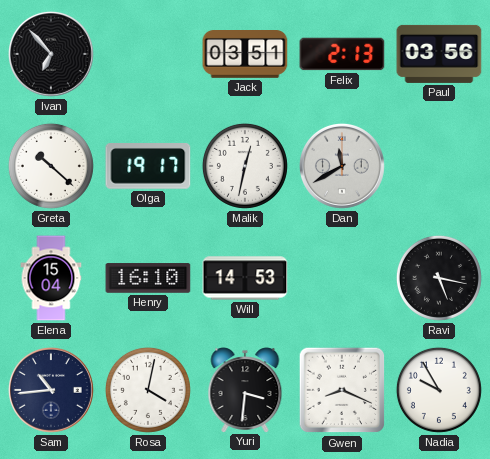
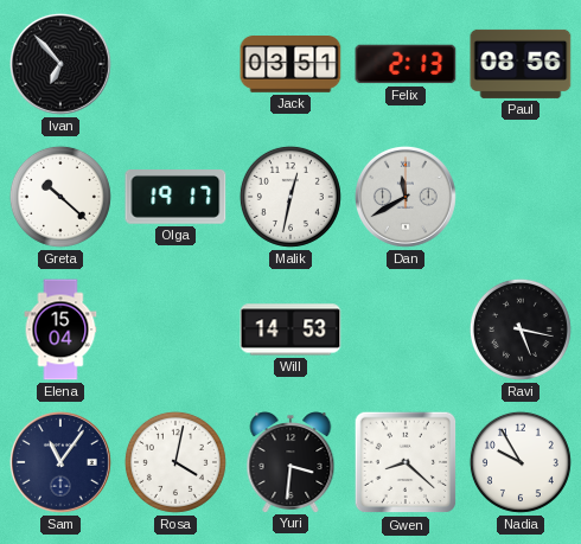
Paul: 03:56 -> 08:56 (521, 64)
Henry: 16:10 -> none (148, 278)
Sam: 10:44 -> 11:06 (60, 462)
Gwen: 8:19 -> 8:22 (406, 462)
